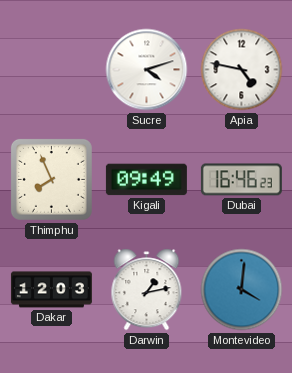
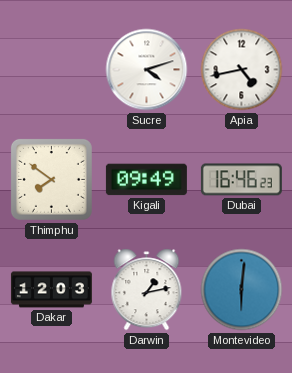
Apia: 4:47 -> 4:43 (242, 70)
Thimphu: 7:56 -> 7:51 (51, 179)
Montevideo: 4:01 -> 6:01 (242, 290)
